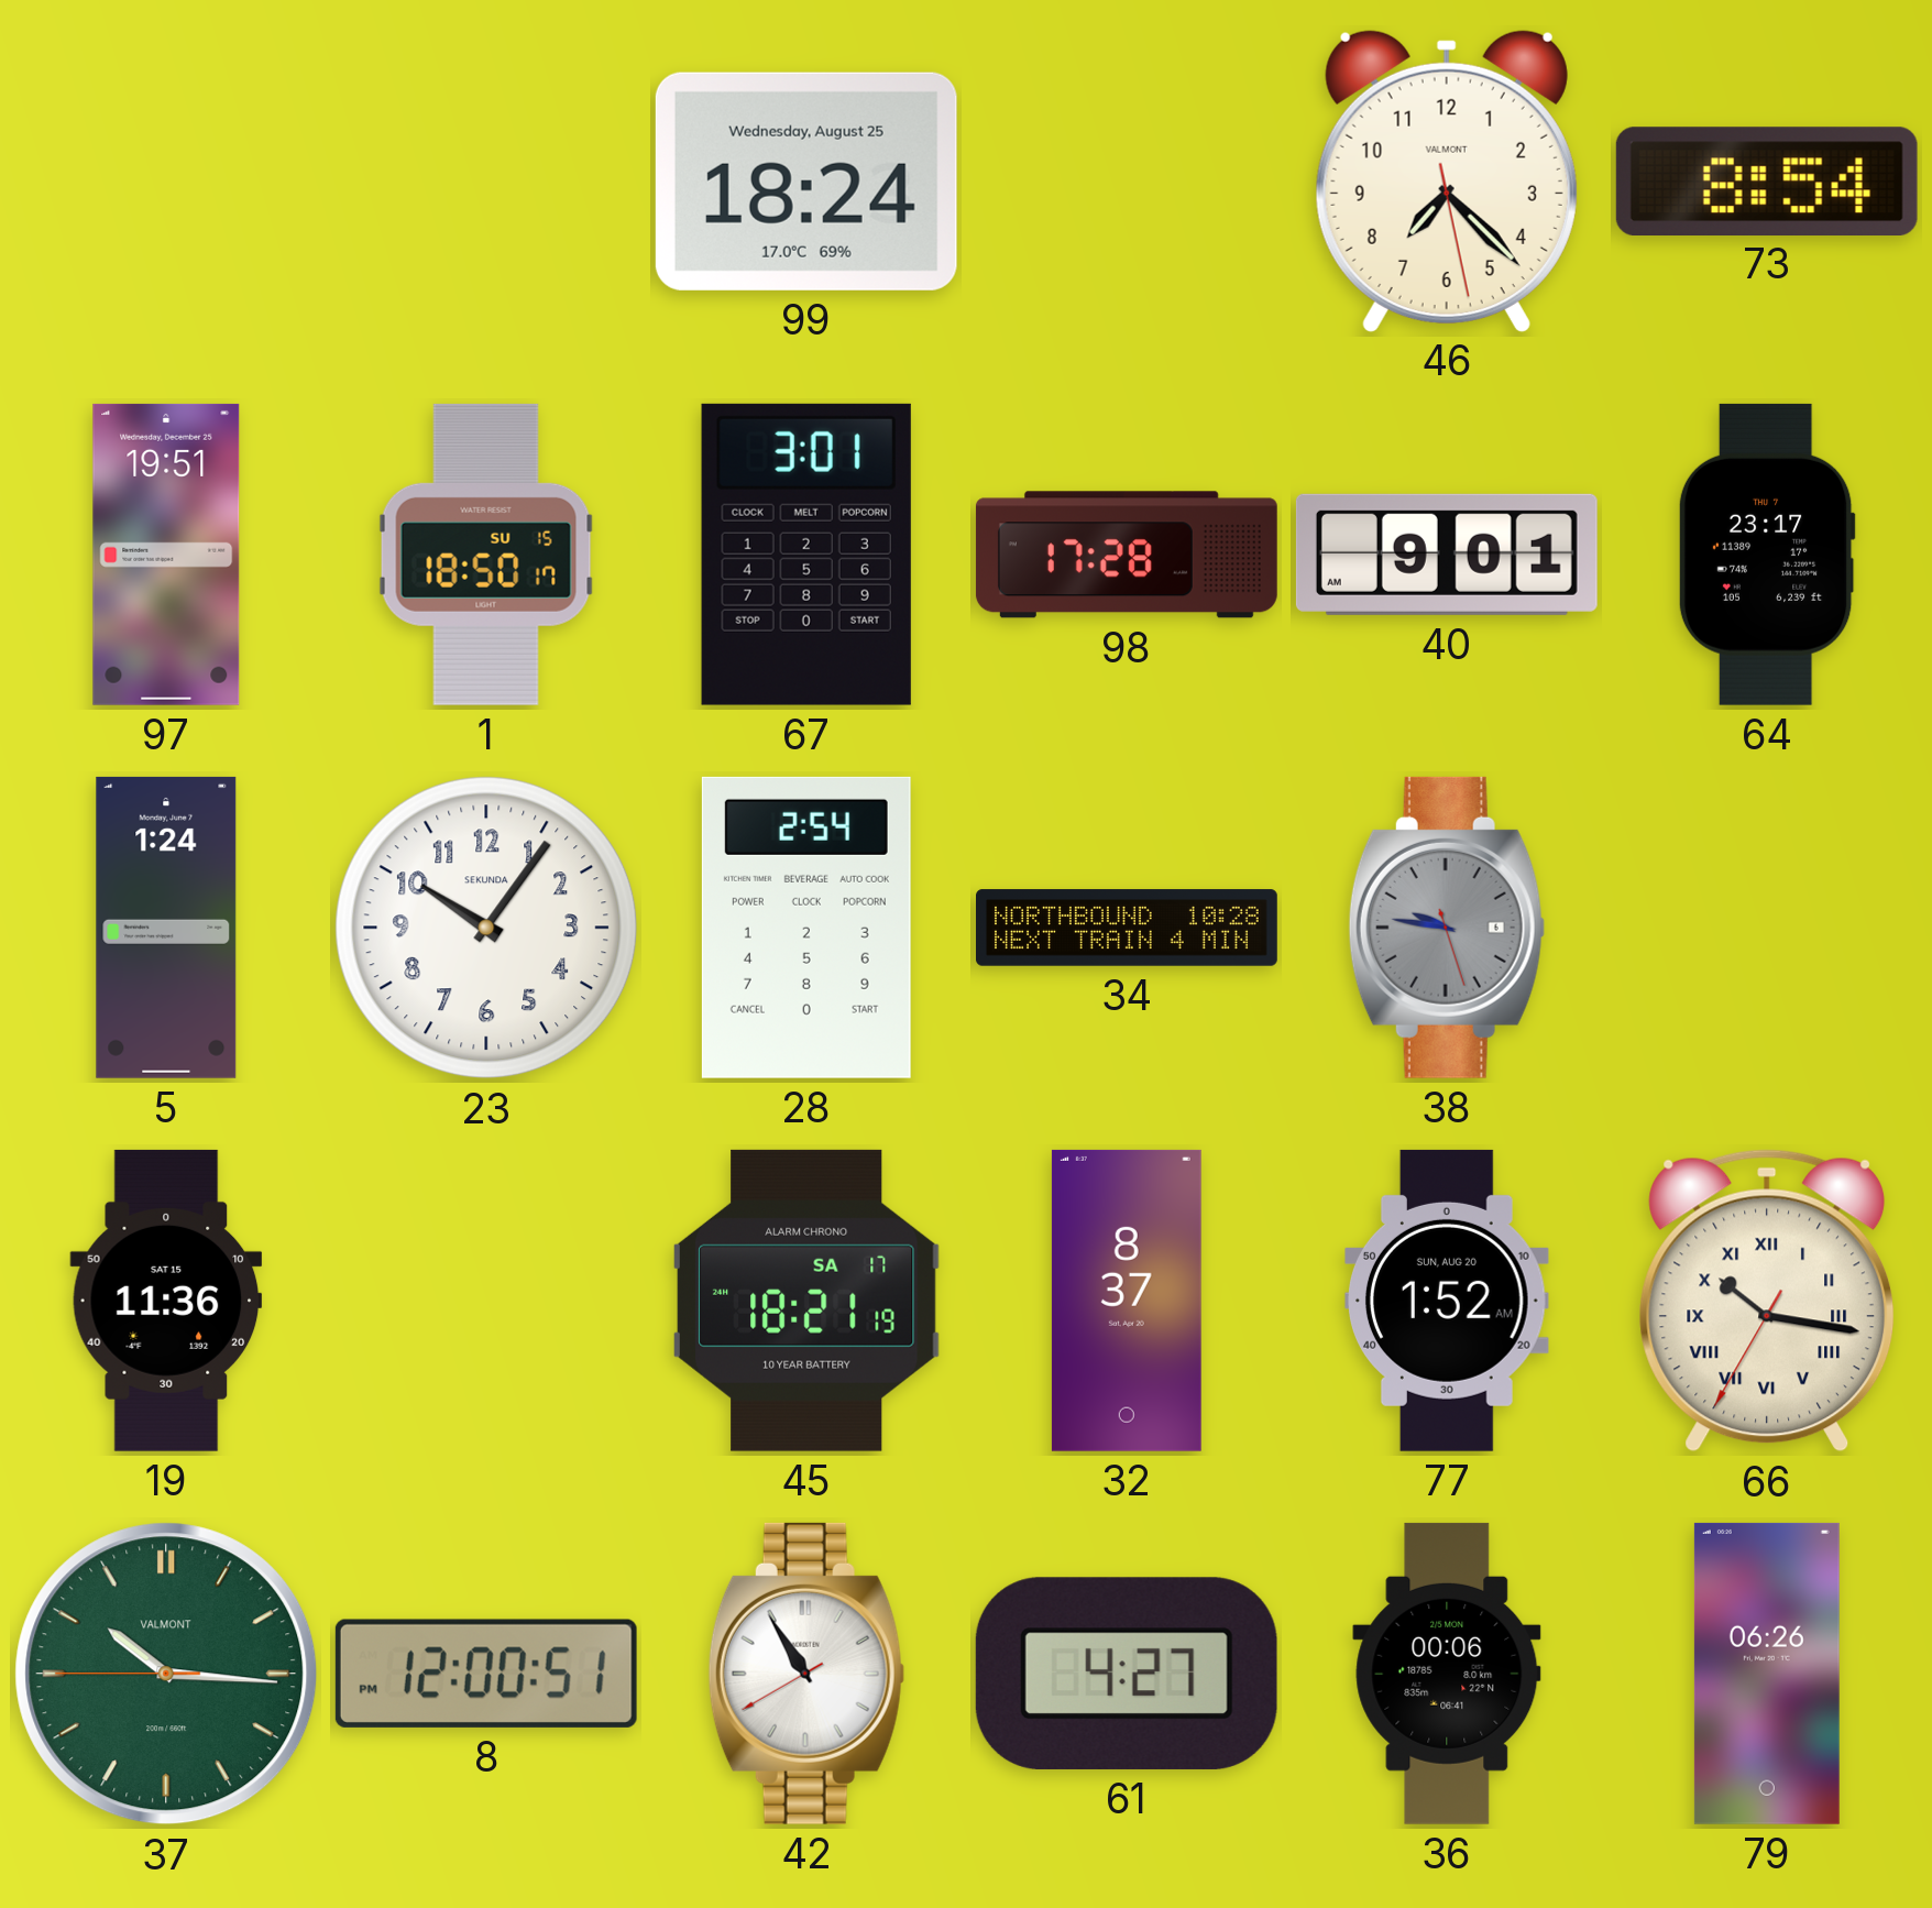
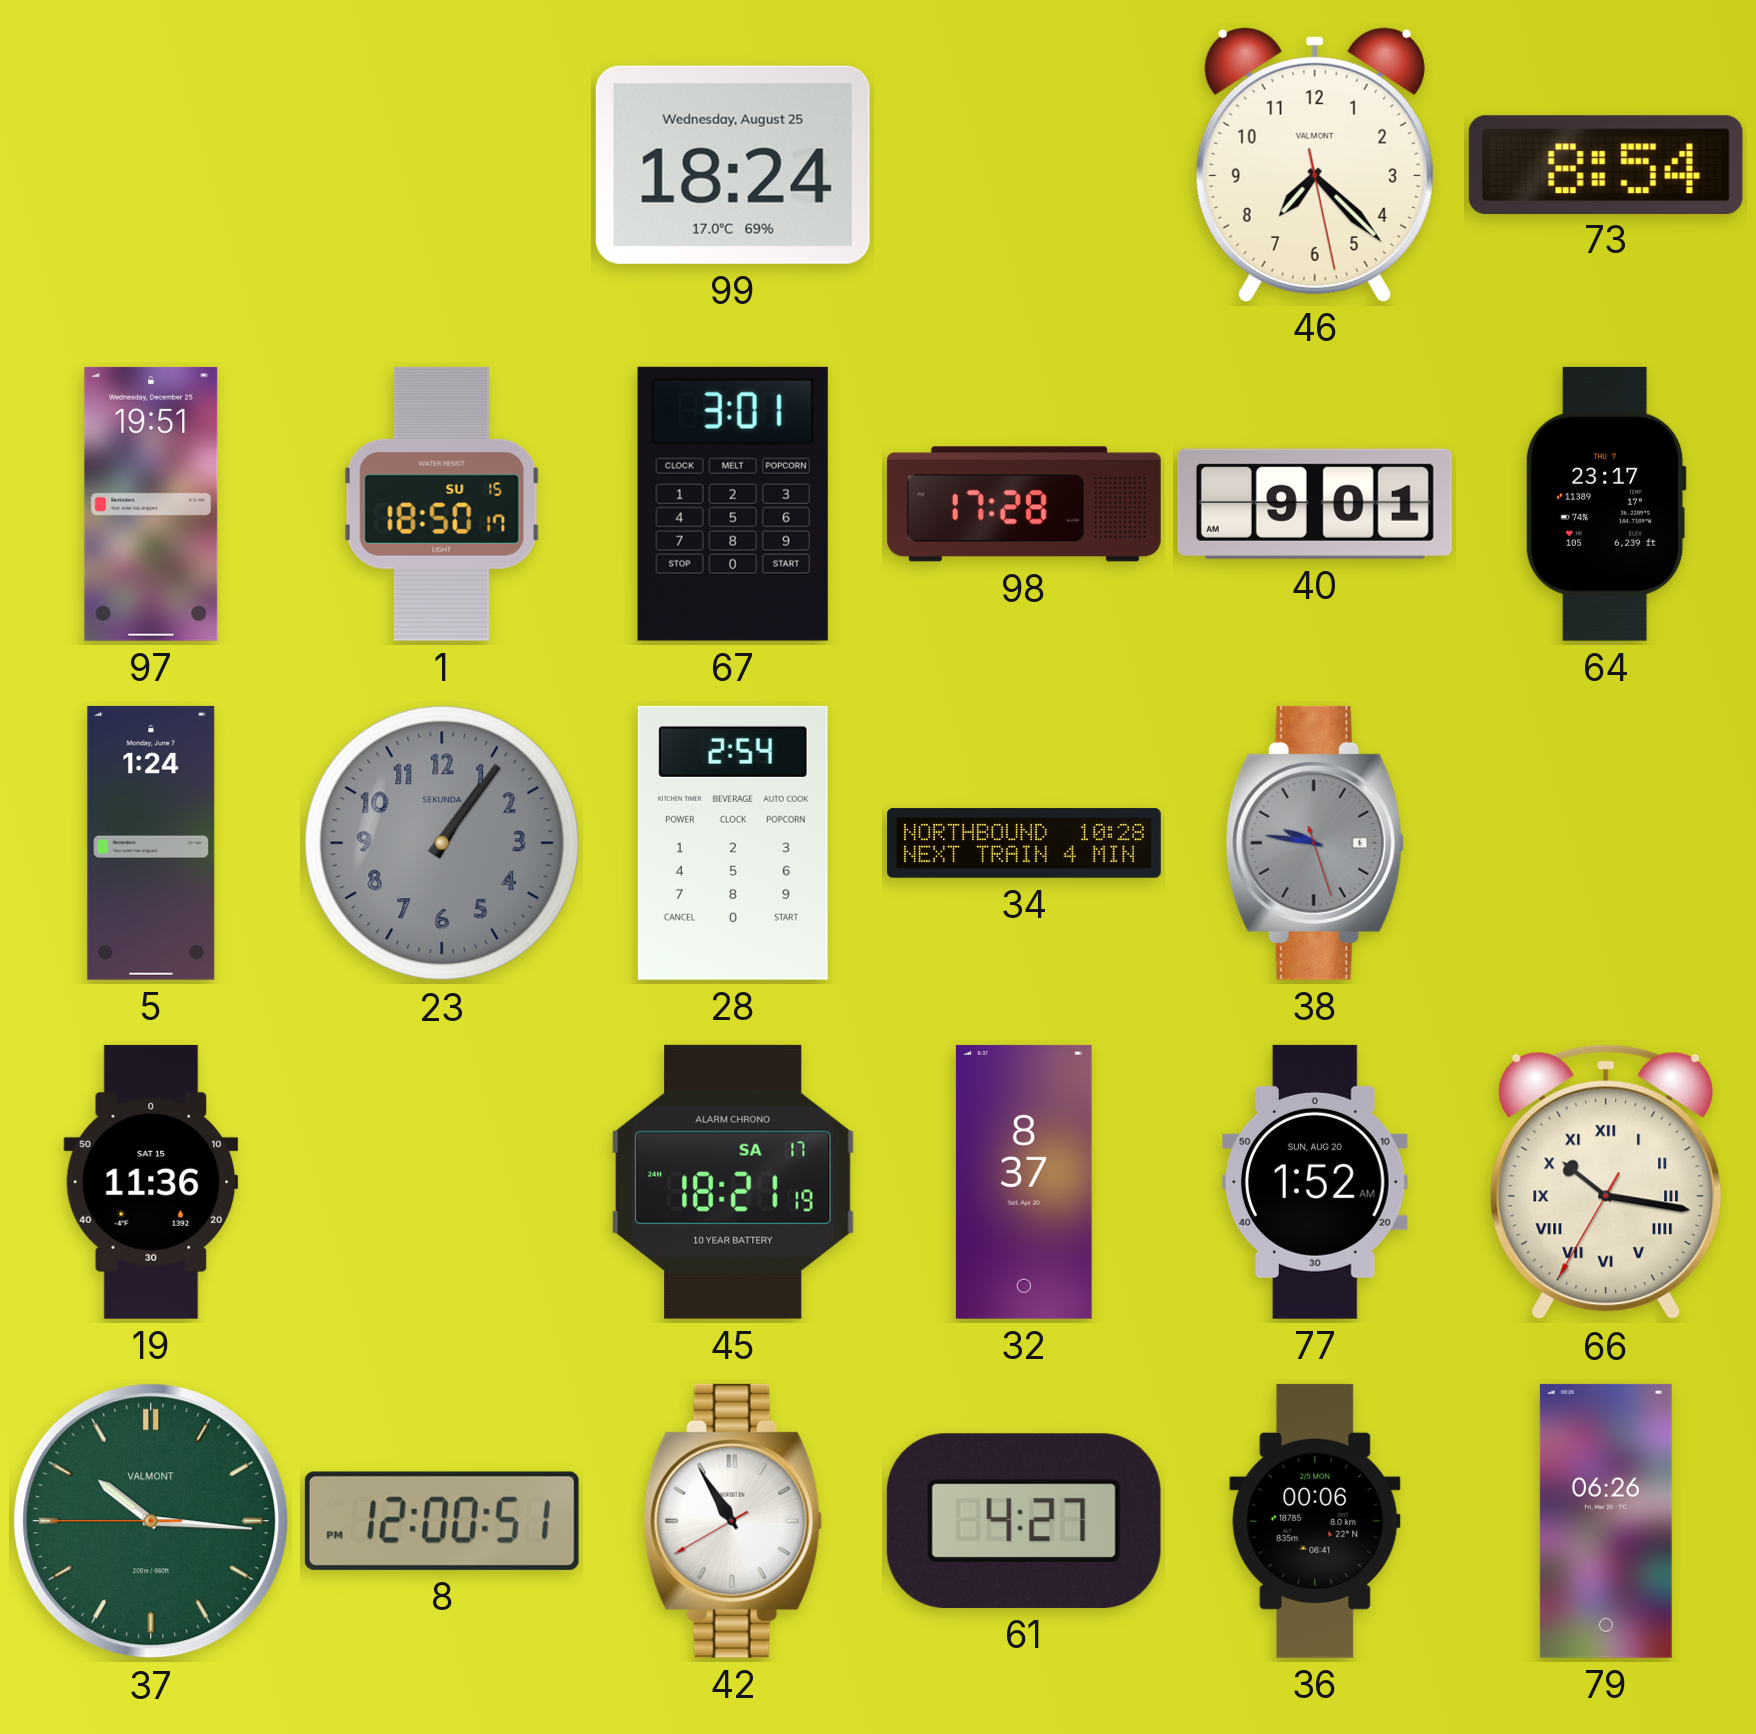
23: 10:06 -> 1:06 (442, 843)
23 dial: white -> grey (442, 843)
